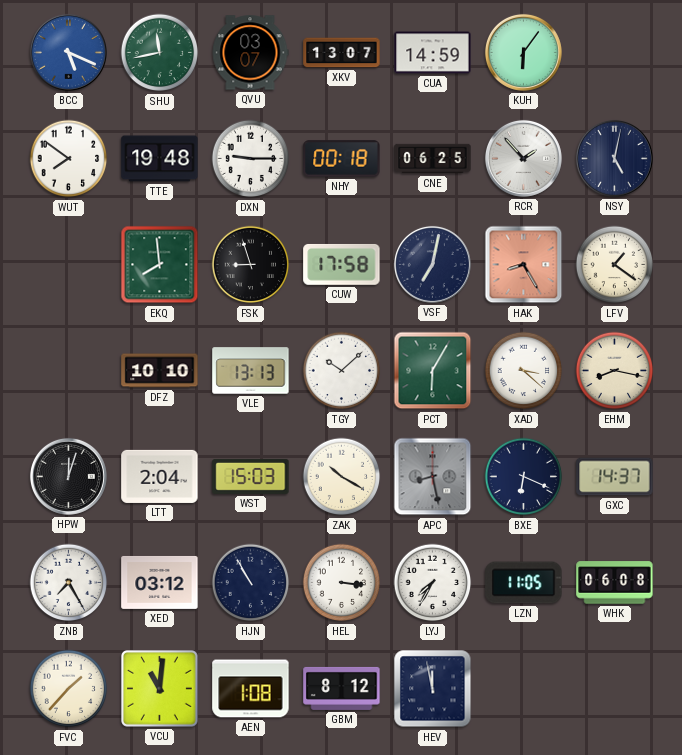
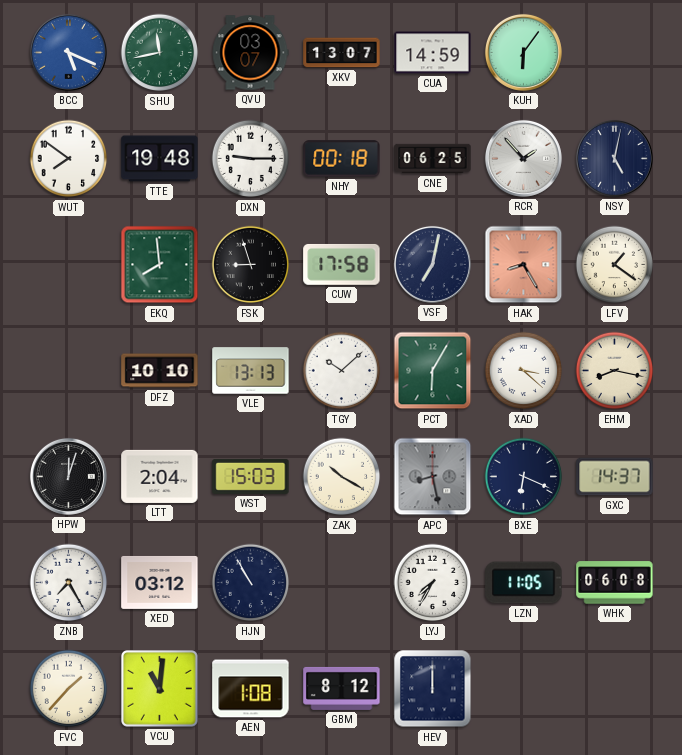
HEL: 3:16 -> none (342, 583)
HEV: 11:58 -> 12:00 (433, 689)
